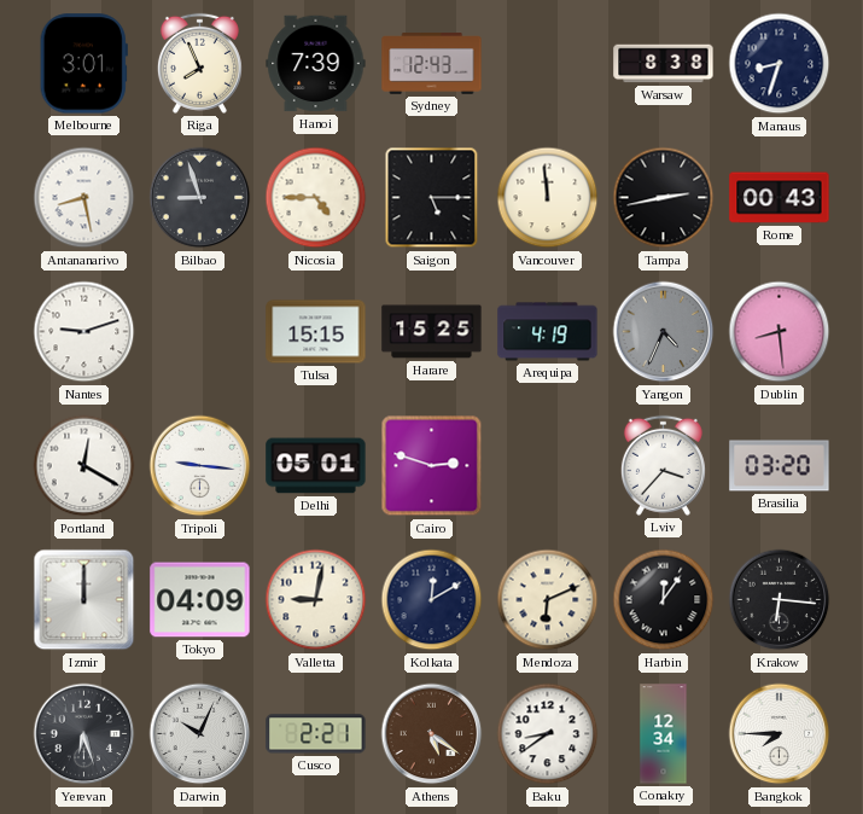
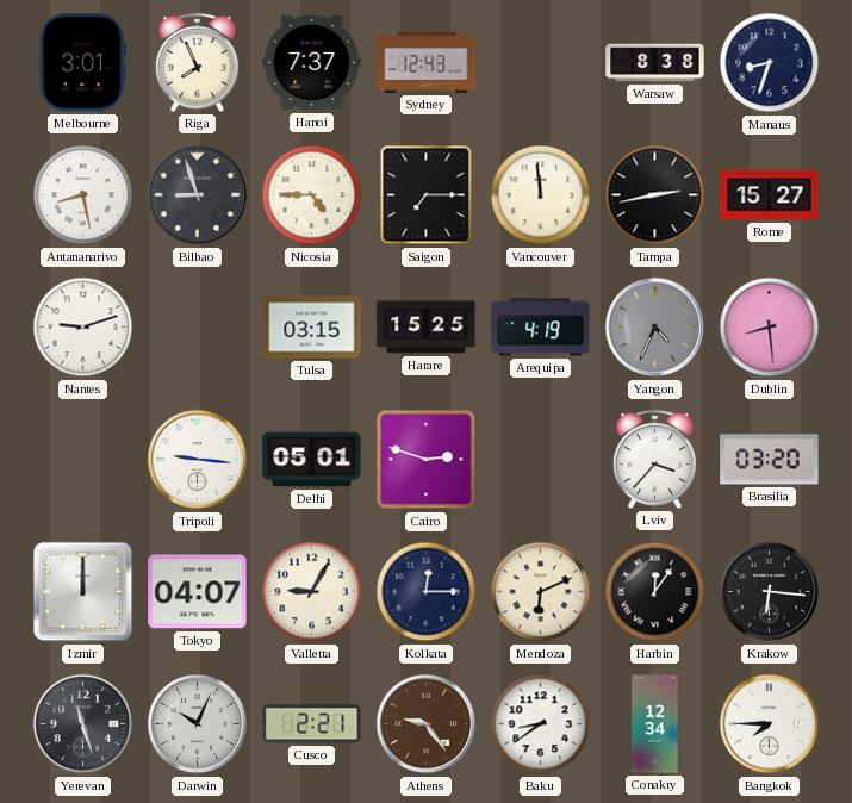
Hanoi: 7:39 -> 7:37 (312, 63)
Saigon: 5:15 -> 7:15 (427, 195)
Rome: 00:43 -> 15:27 (770, 195)
Tulsa: 15:15 -> 03:15 (312, 328)
Portland: 12:20 -> none (84, 466)
Tokyo: 04:09 -> 04:07 (198, 592)
Valletta: 9:02 -> 9:05 (312, 592)
Kolkata: 12:10 -> 12:15 (427, 592)
Yerevan: 6:27 -> 11:27 (83, 724)
Athens: 5:21 -> 9:24 (427, 724)
